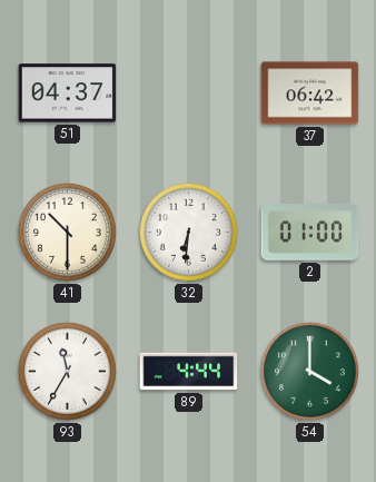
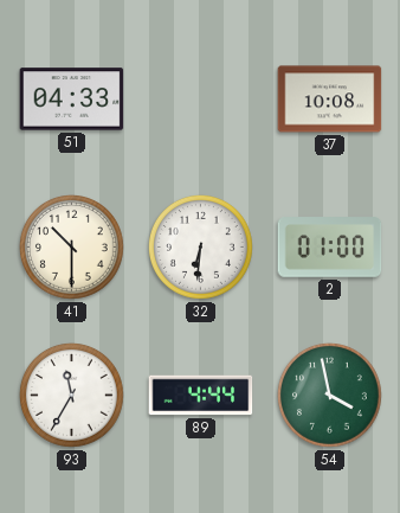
51: 04:37 -> 04:33 (72, 100)
37: 06:42 -> 10:08 (330, 100)
54: 4:00 -> 3:58 (329, 395)
